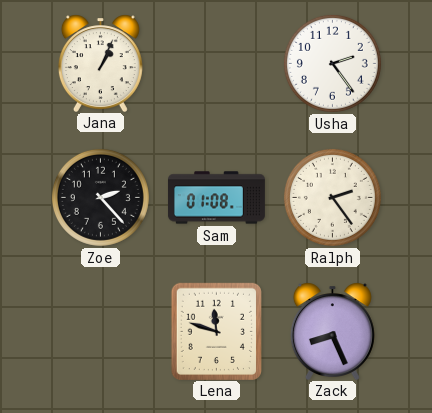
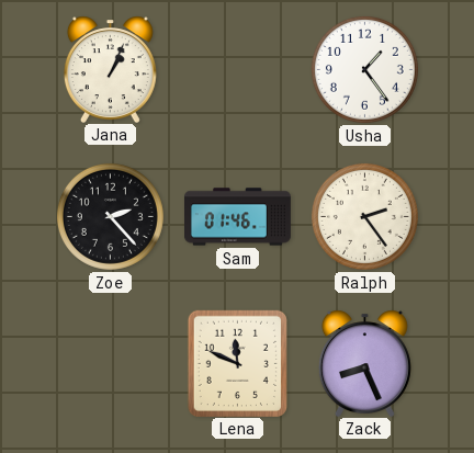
Usha: 2:24 -> 1:24 (364, 69)
Sam: 01:08 -> 01:46 (237, 217)
Lena: 11:48 -> 11:49 (237, 363)
